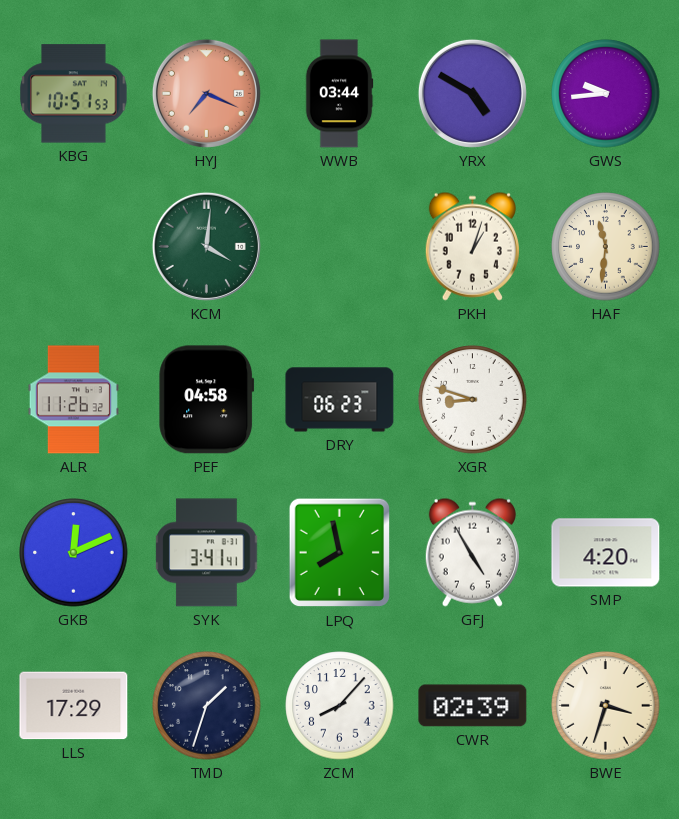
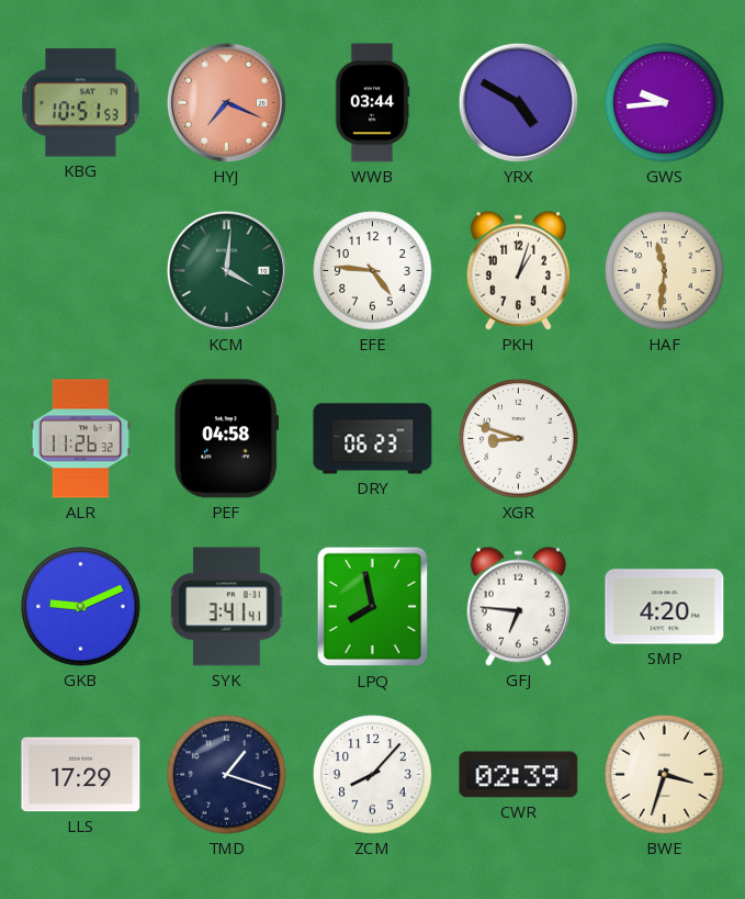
EFE: none -> 4:46 (373, 271)
GKB: 12:11 -> 9:11 (81, 607)
GFJ: 4:55 -> 6:46 (518, 606)
TMD: 1:33 -> 1:18 (227, 775)
